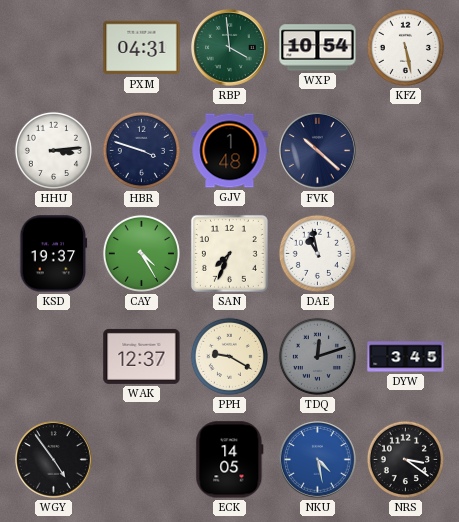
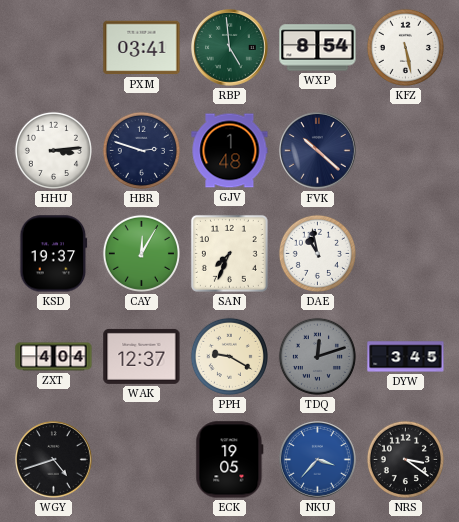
PXM: 04:31 -> 03:41 (142, 48)
RBP: 3:59 -> 4:59 (230, 48)
WXP: 10:54 -> 8:54 (318, 48)
HBR: 3:48 -> 2:48 (141, 150)
CAY: 4:25 -> 12:05 (141, 253)
ZXT: none -> 4:04 (54, 357)
WGY: 4:54 -> 4:42 (54, 460)
ECK: 14:05 -> 19:05 (230, 460)
NKU: 4:28 -> 3:37 (318, 460)
